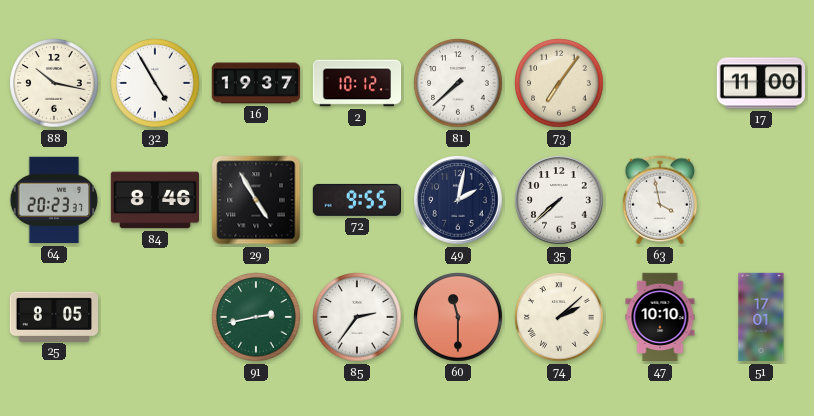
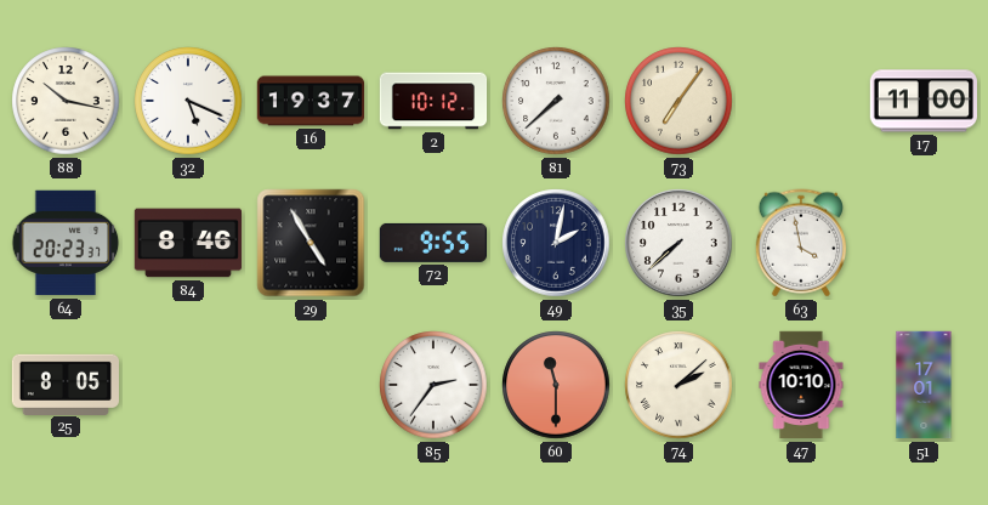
32: 4:55 -> 5:19 (188, 101)
91: 2:43 -> none (256, 317)
